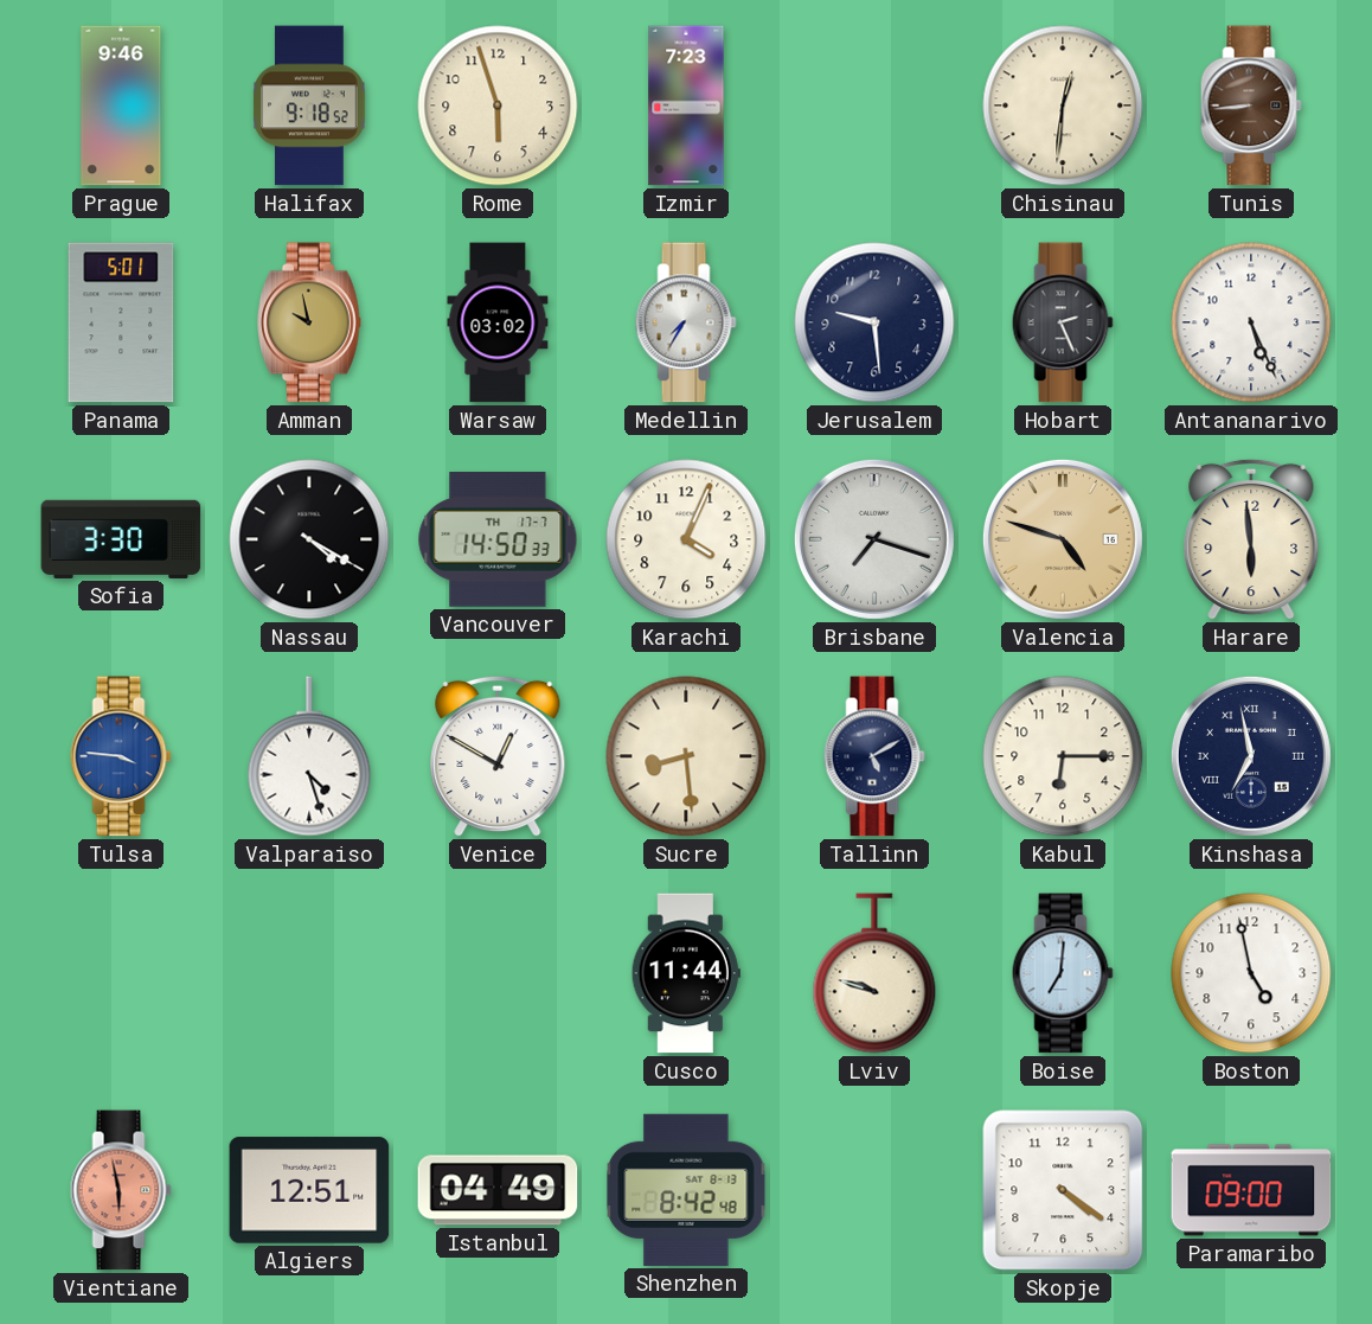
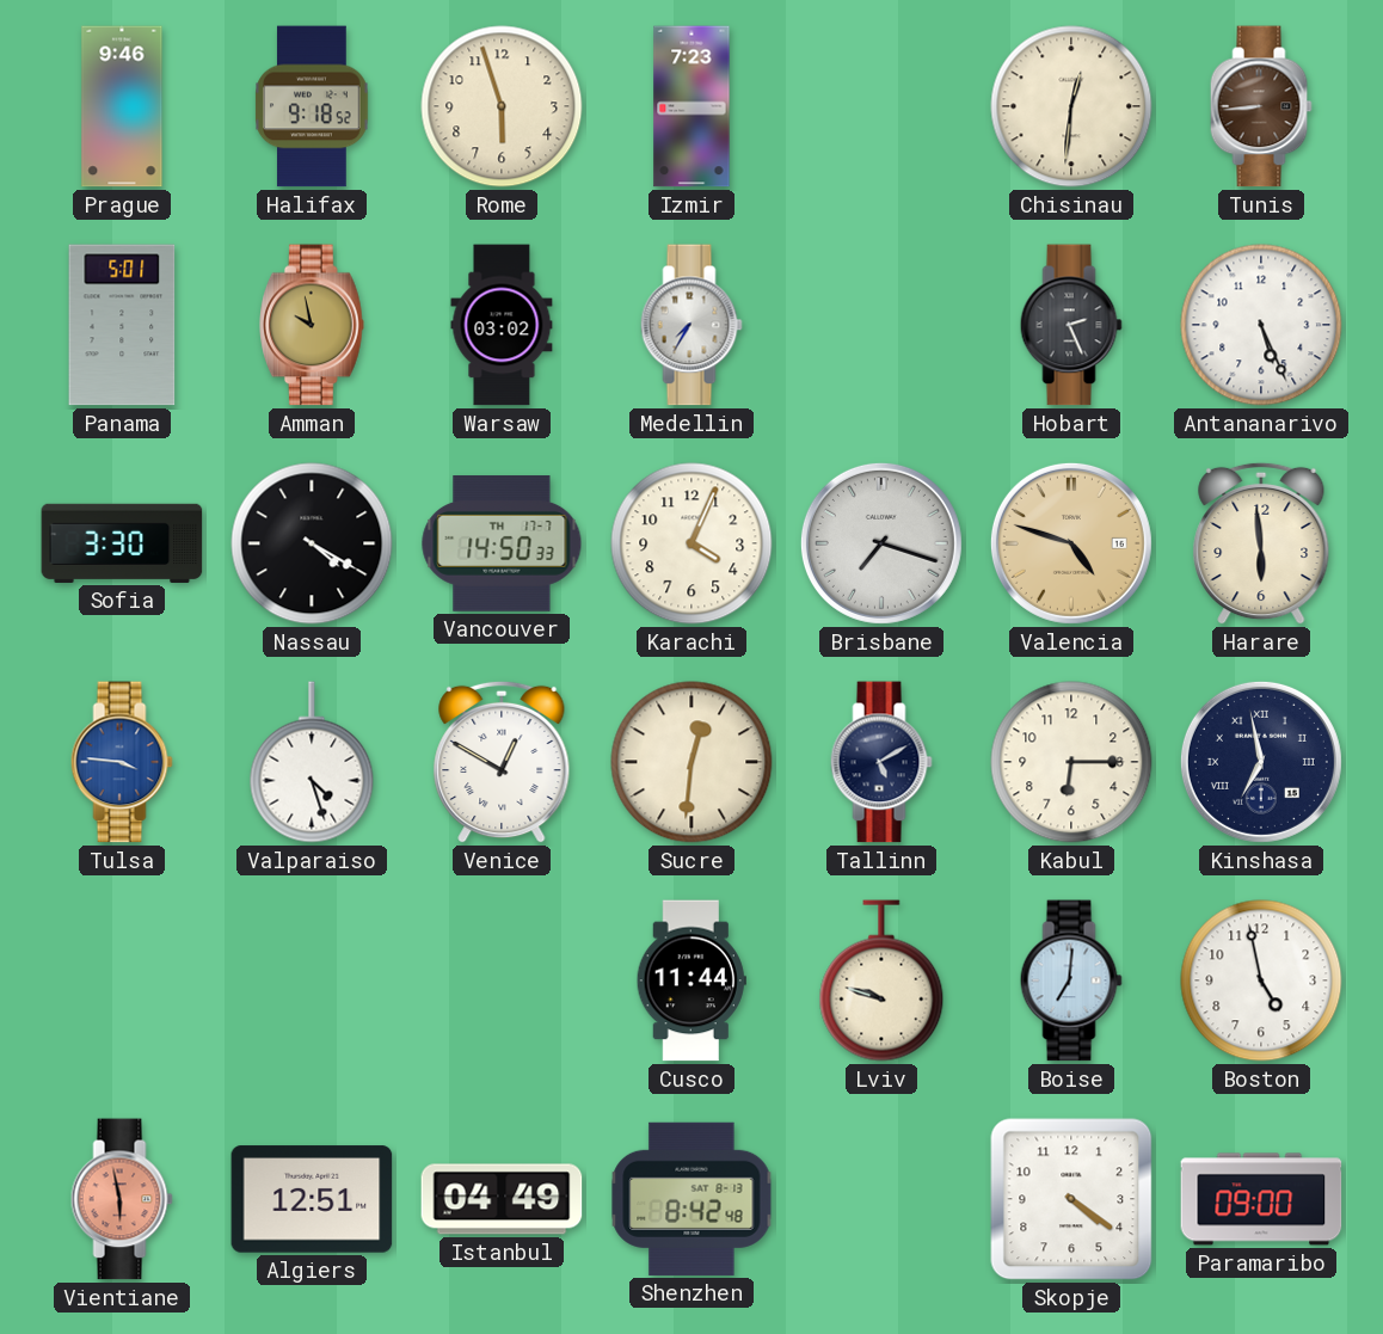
Jerusalem: 9:29 -> none (874, 322)
Sucre: 8:29 -> 12:31 (691, 762)
